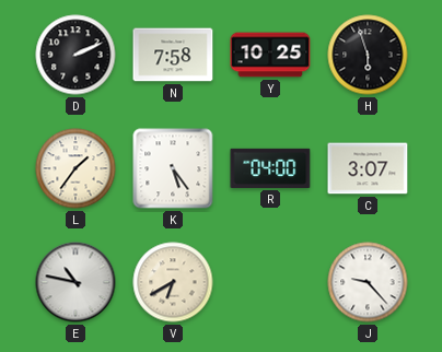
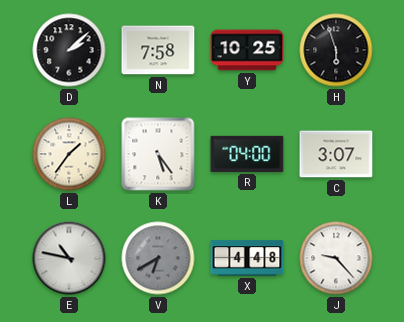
D: 2:11 -> 2:08 (69, 50)
V dial: cream -> grey (158, 258)
X: none -> 4:48 (247, 258)
